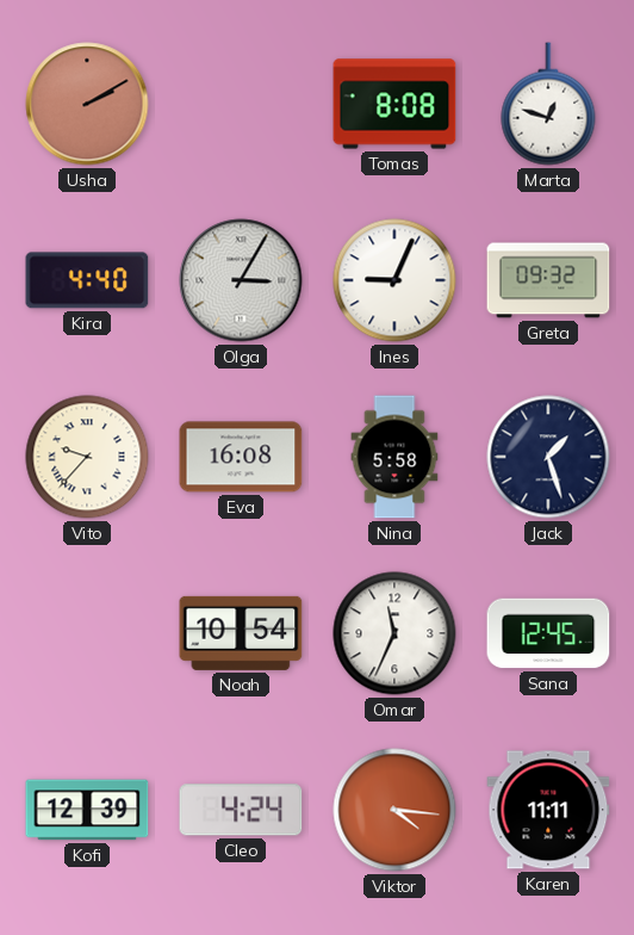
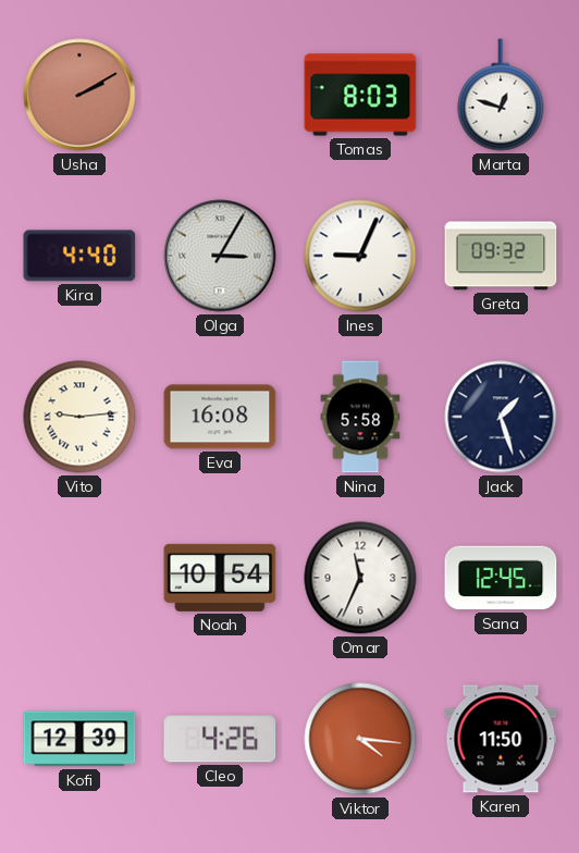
Tomas: 8:08 -> 8:03 (360, 95)
Vito: 9:37 -> 9:14 (79, 417)
Cleo: 4:24 -> 4:26 (220, 739)
Karen: 11:11 -> 11:50 (501, 739)
